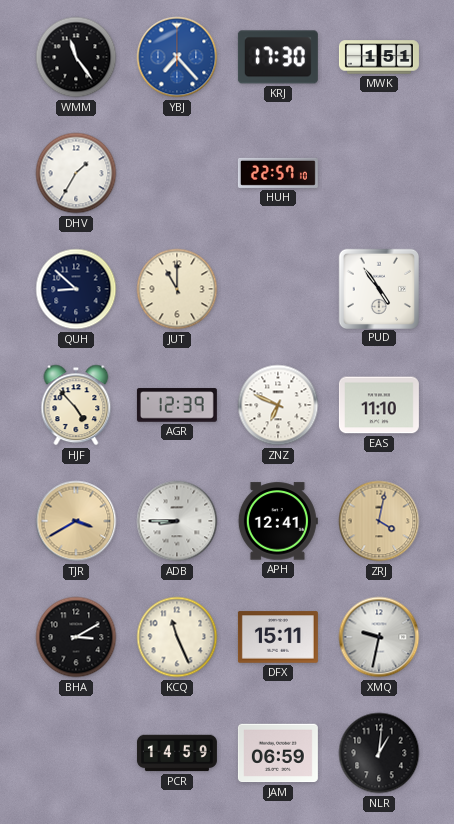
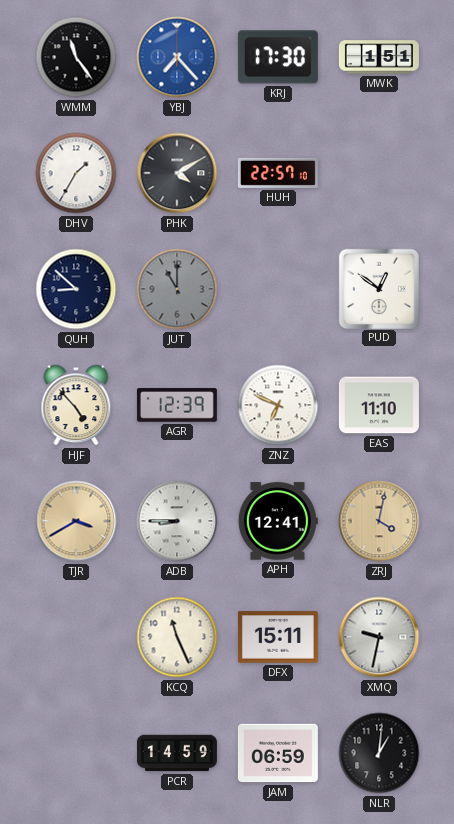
PHK: none -> 4:10 (177, 173)
JUT dial: cream -> grey (177, 289)
PUD: 4:54 -> 12:51 (378, 288)
BHA: 3:10 -> none (76, 637)
